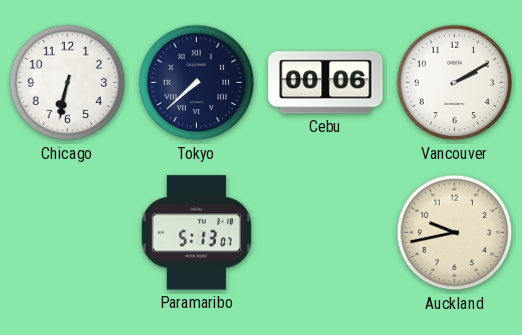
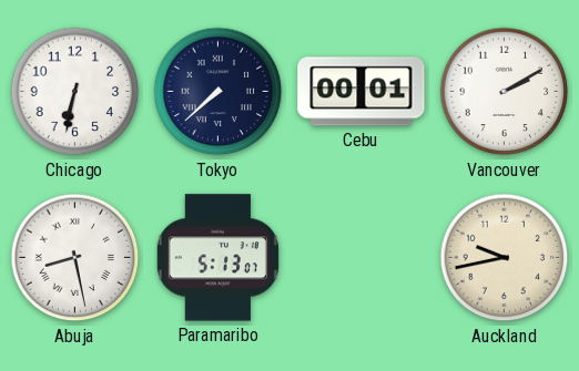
Cebu: 00:06 -> 00:01 (362, 92)
Abuja: none -> 8:28 (75, 258)
